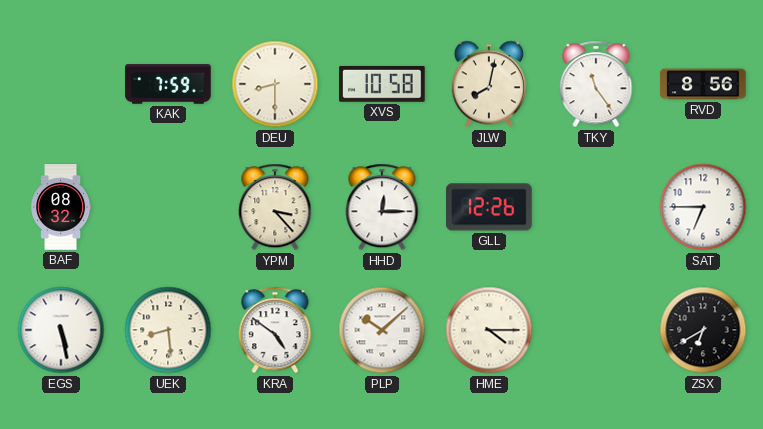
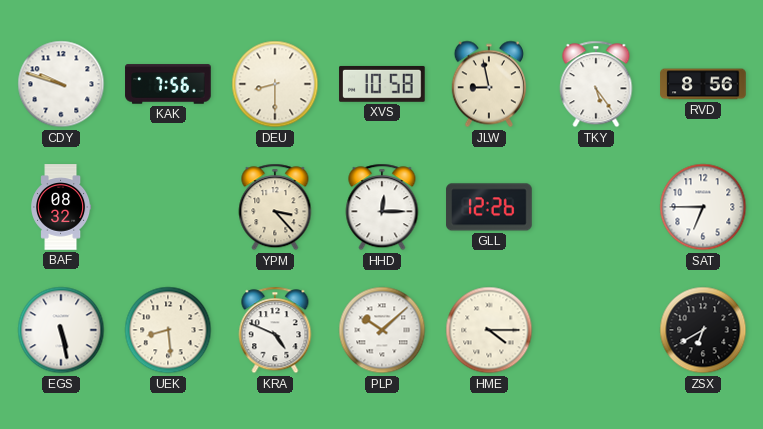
CDY: none -> 9:48 (61, 84)
KAK: 7:59 -> 7:56 (168, 84)
JLW: 8:02 -> 8:58 (489, 84)
TKY: 11:24 -> 5:24 (596, 84)
KRA: 4:51 -> 4:49 (275, 330)
